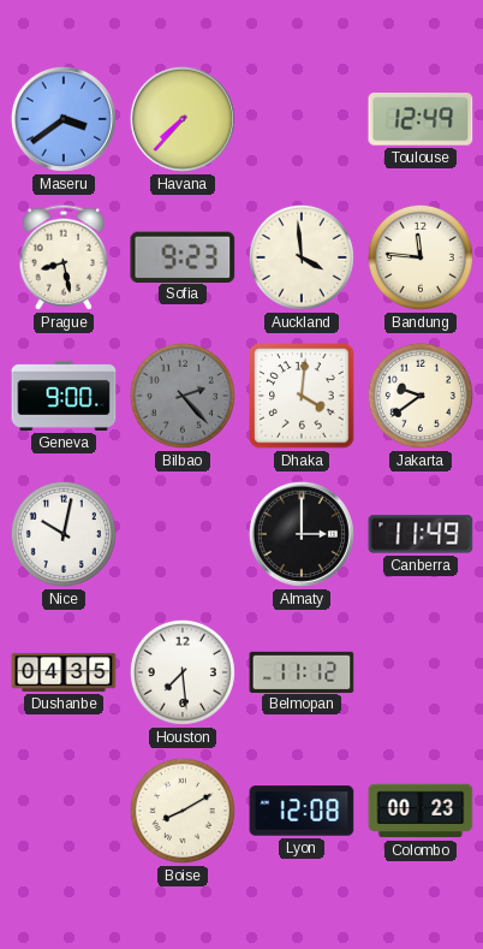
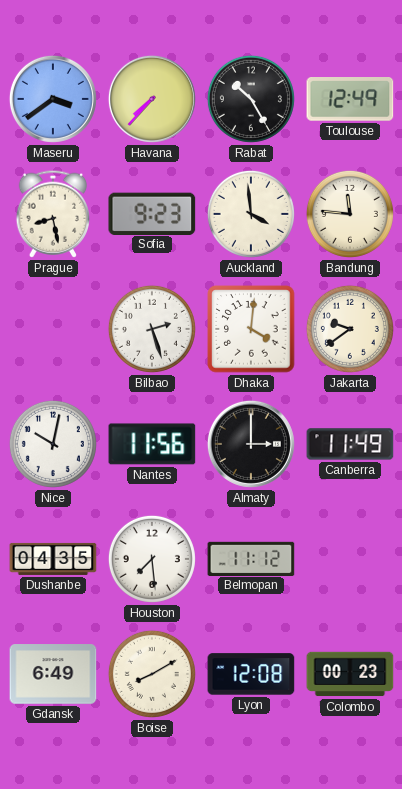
Rabat: none -> 10:25 (251, 99)
Geneva: 9:00 -> none (64, 396)
Bilbao: 2:23 -> 2:27 (152, 329)
Bilbao dial: grey -> white (152, 329)
Nantes: none -> 11:56 (152, 444)
Gdansk: none -> 6:49 (53, 674)
